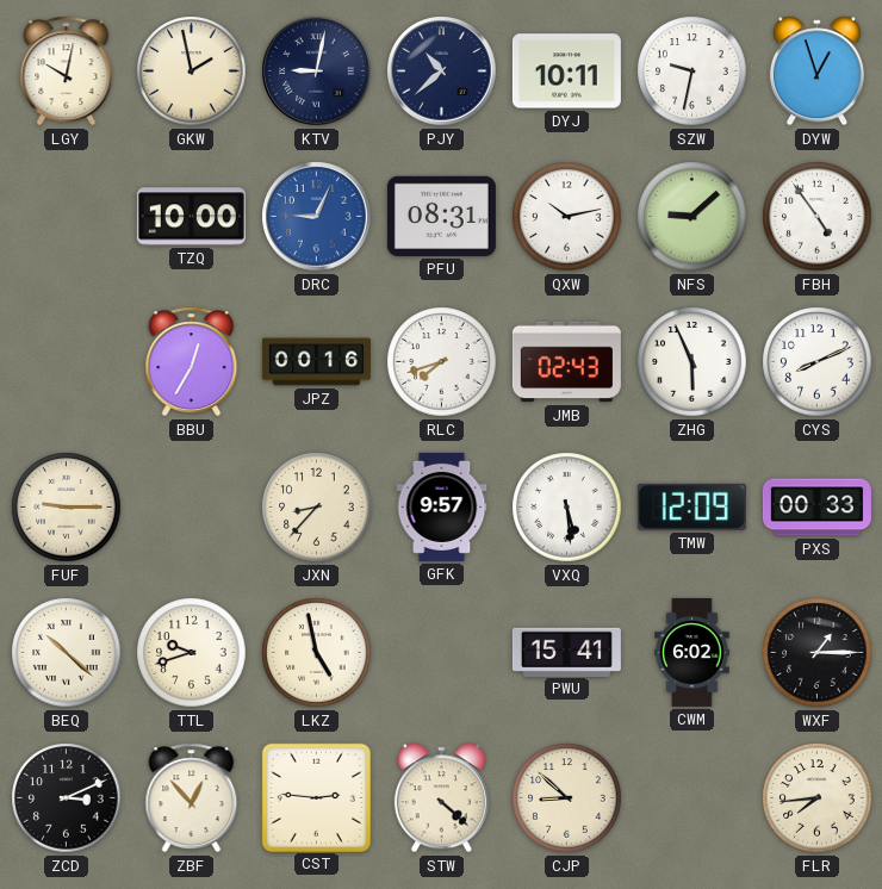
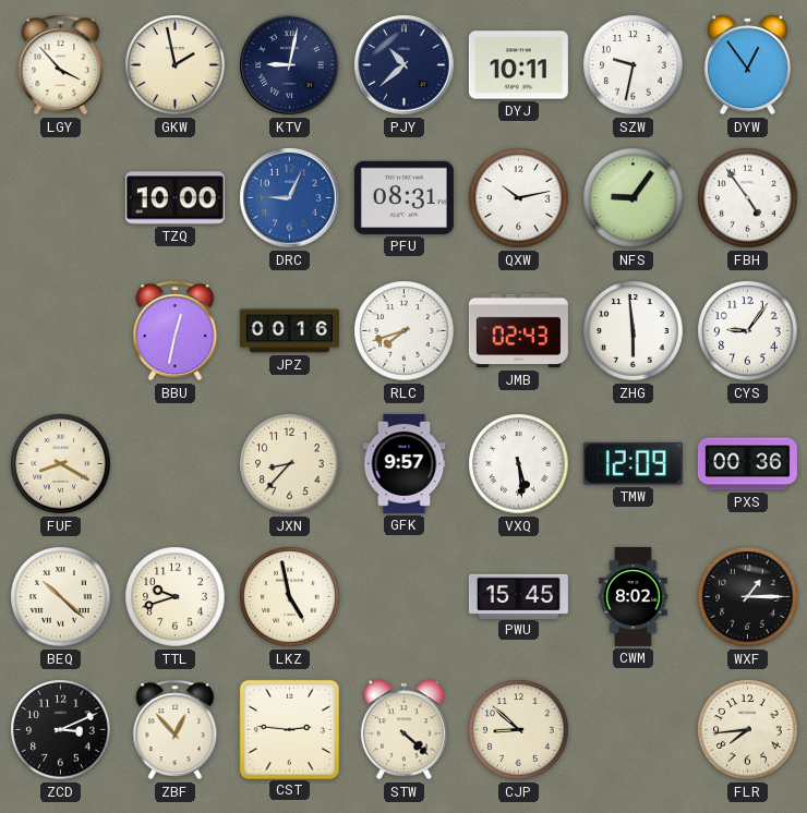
LGY: 10:02 -> 3:53 (61, 65)
DYW: 12:57 -> 12:54 (747, 65)
NFS: 9:08 -> 9:06 (634, 198)
BBU: 12:35 -> 12:32 (176, 331)
ZHG: 5:56 -> 5:59 (634, 331)
CYS: 8:11 -> 9:06 (748, 331)
FUF: 9:15 -> 8:20 (61, 464)
PXS: 00:33 -> 00:36 (747, 464)
PWU: 15:41 -> 15:45 (518, 596)
CWM: 6:02 -> 8:02 (634, 596)
